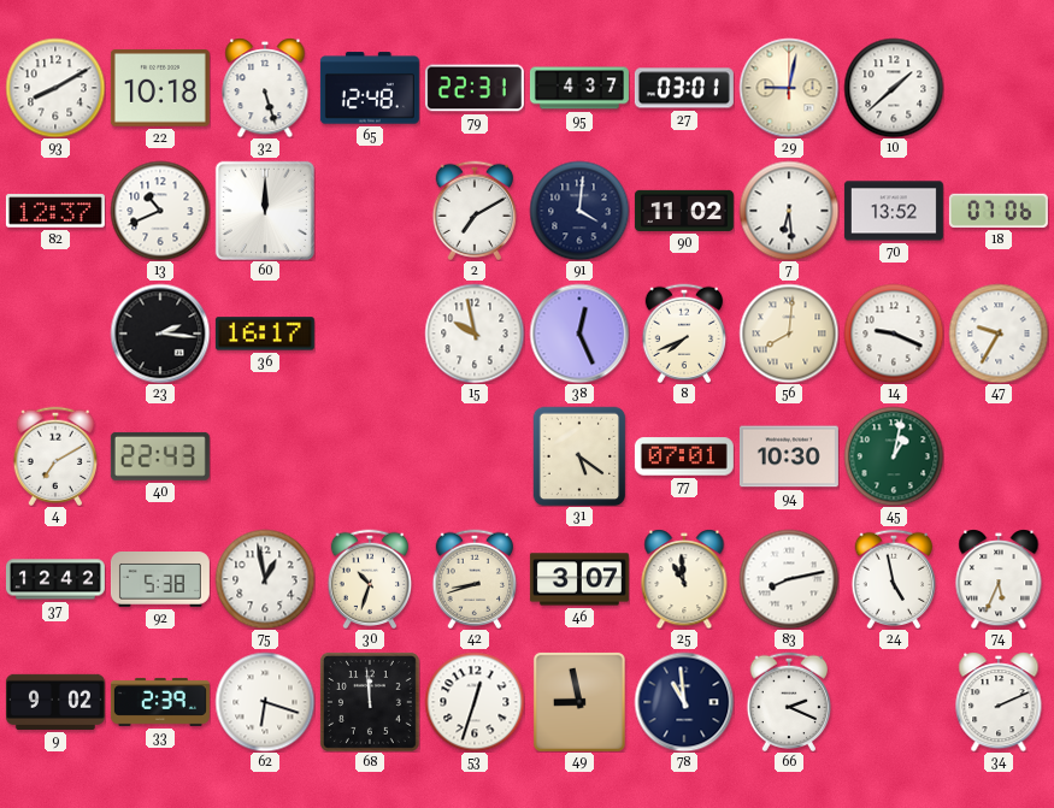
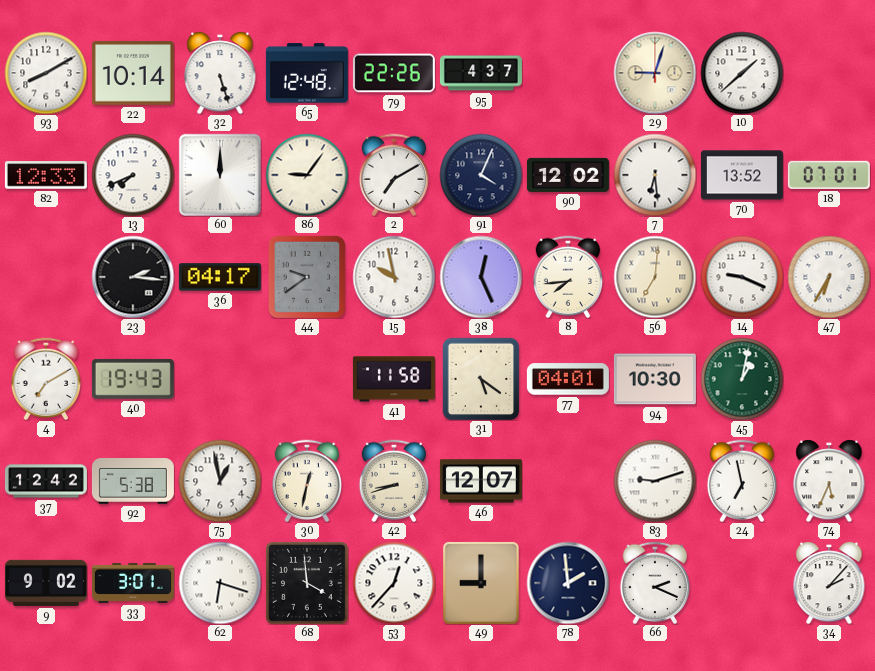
22: 10:18 -> 10:14 (133, 74)
79: 22:31 -> 22:26 (394, 73)
27: 03:01 -> none (684, 88)
29: 9:02 -> 9:03 (655, 73)
82: 12:37 -> 12:33 (46, 175)
13: 10:41 -> 7:41 (133, 175)
86: none -> 9:06 (307, 175)
91: 4:01 -> 4:04 (481, 175)
90: 11:02 -> 12:02 (568, 175)
18: 07:06 -> 07:01 (829, 175)
36: 16:17 -> 04:17 (220, 277)
44: none -> 9:39 (307, 277)
8: 7:41 -> 7:44 (568, 276)
56: 8:01 -> 7:01 (655, 277)
47: 9:35 -> 6:35 (829, 277)
40: 22:43 -> 19:43 (133, 379)
41: none -> 11:58 (394, 379)
77: 07:01 -> 04:01 (568, 379)
30: 10:33 -> 12:32 (307, 480)
46: 3:07 -> 12:07 (481, 481)
25: 10:59 -> none (684, 579)
83: 8:13 -> 9:12 (655, 481)
24: 4:58 -> 6:58 (742, 480)
33: 2:39 -> 3:01 (133, 583)
68: 11:59 -> 3:59 (307, 583)
53: 12:33 -> 12:37 (394, 583)
49: 8:58 -> 9:00 (481, 583)
78: 10:59 -> 1:59 (568, 583)
34: 2:11 -> 2:07 (829, 583)
